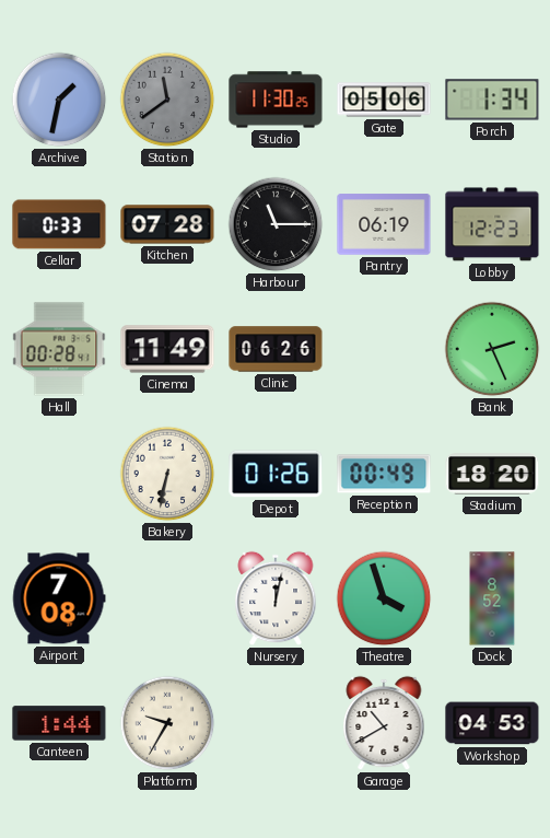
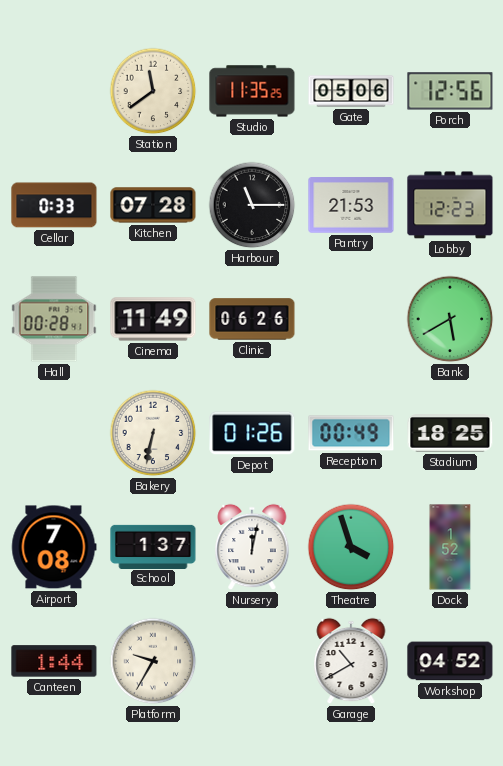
Archive: 1:32 -> none (59, 100)
Station dial: grey -> cream (153, 91)
Studio: 11:30 -> 11:35 (252, 91)
Porch: 1:34 -> 12:56 (450, 91)
Pantry: 06:19 -> 21:53 (351, 205)
Bank: 2:26 -> 5:40 (450, 319)
Stadium: 18:20 -> 18:25 (450, 433)
School: none -> 1:37 (153, 546)
Dock: 8:52 -> 1:52 (450, 547)
Workshop: 04:53 -> 04:52 (450, 661)
